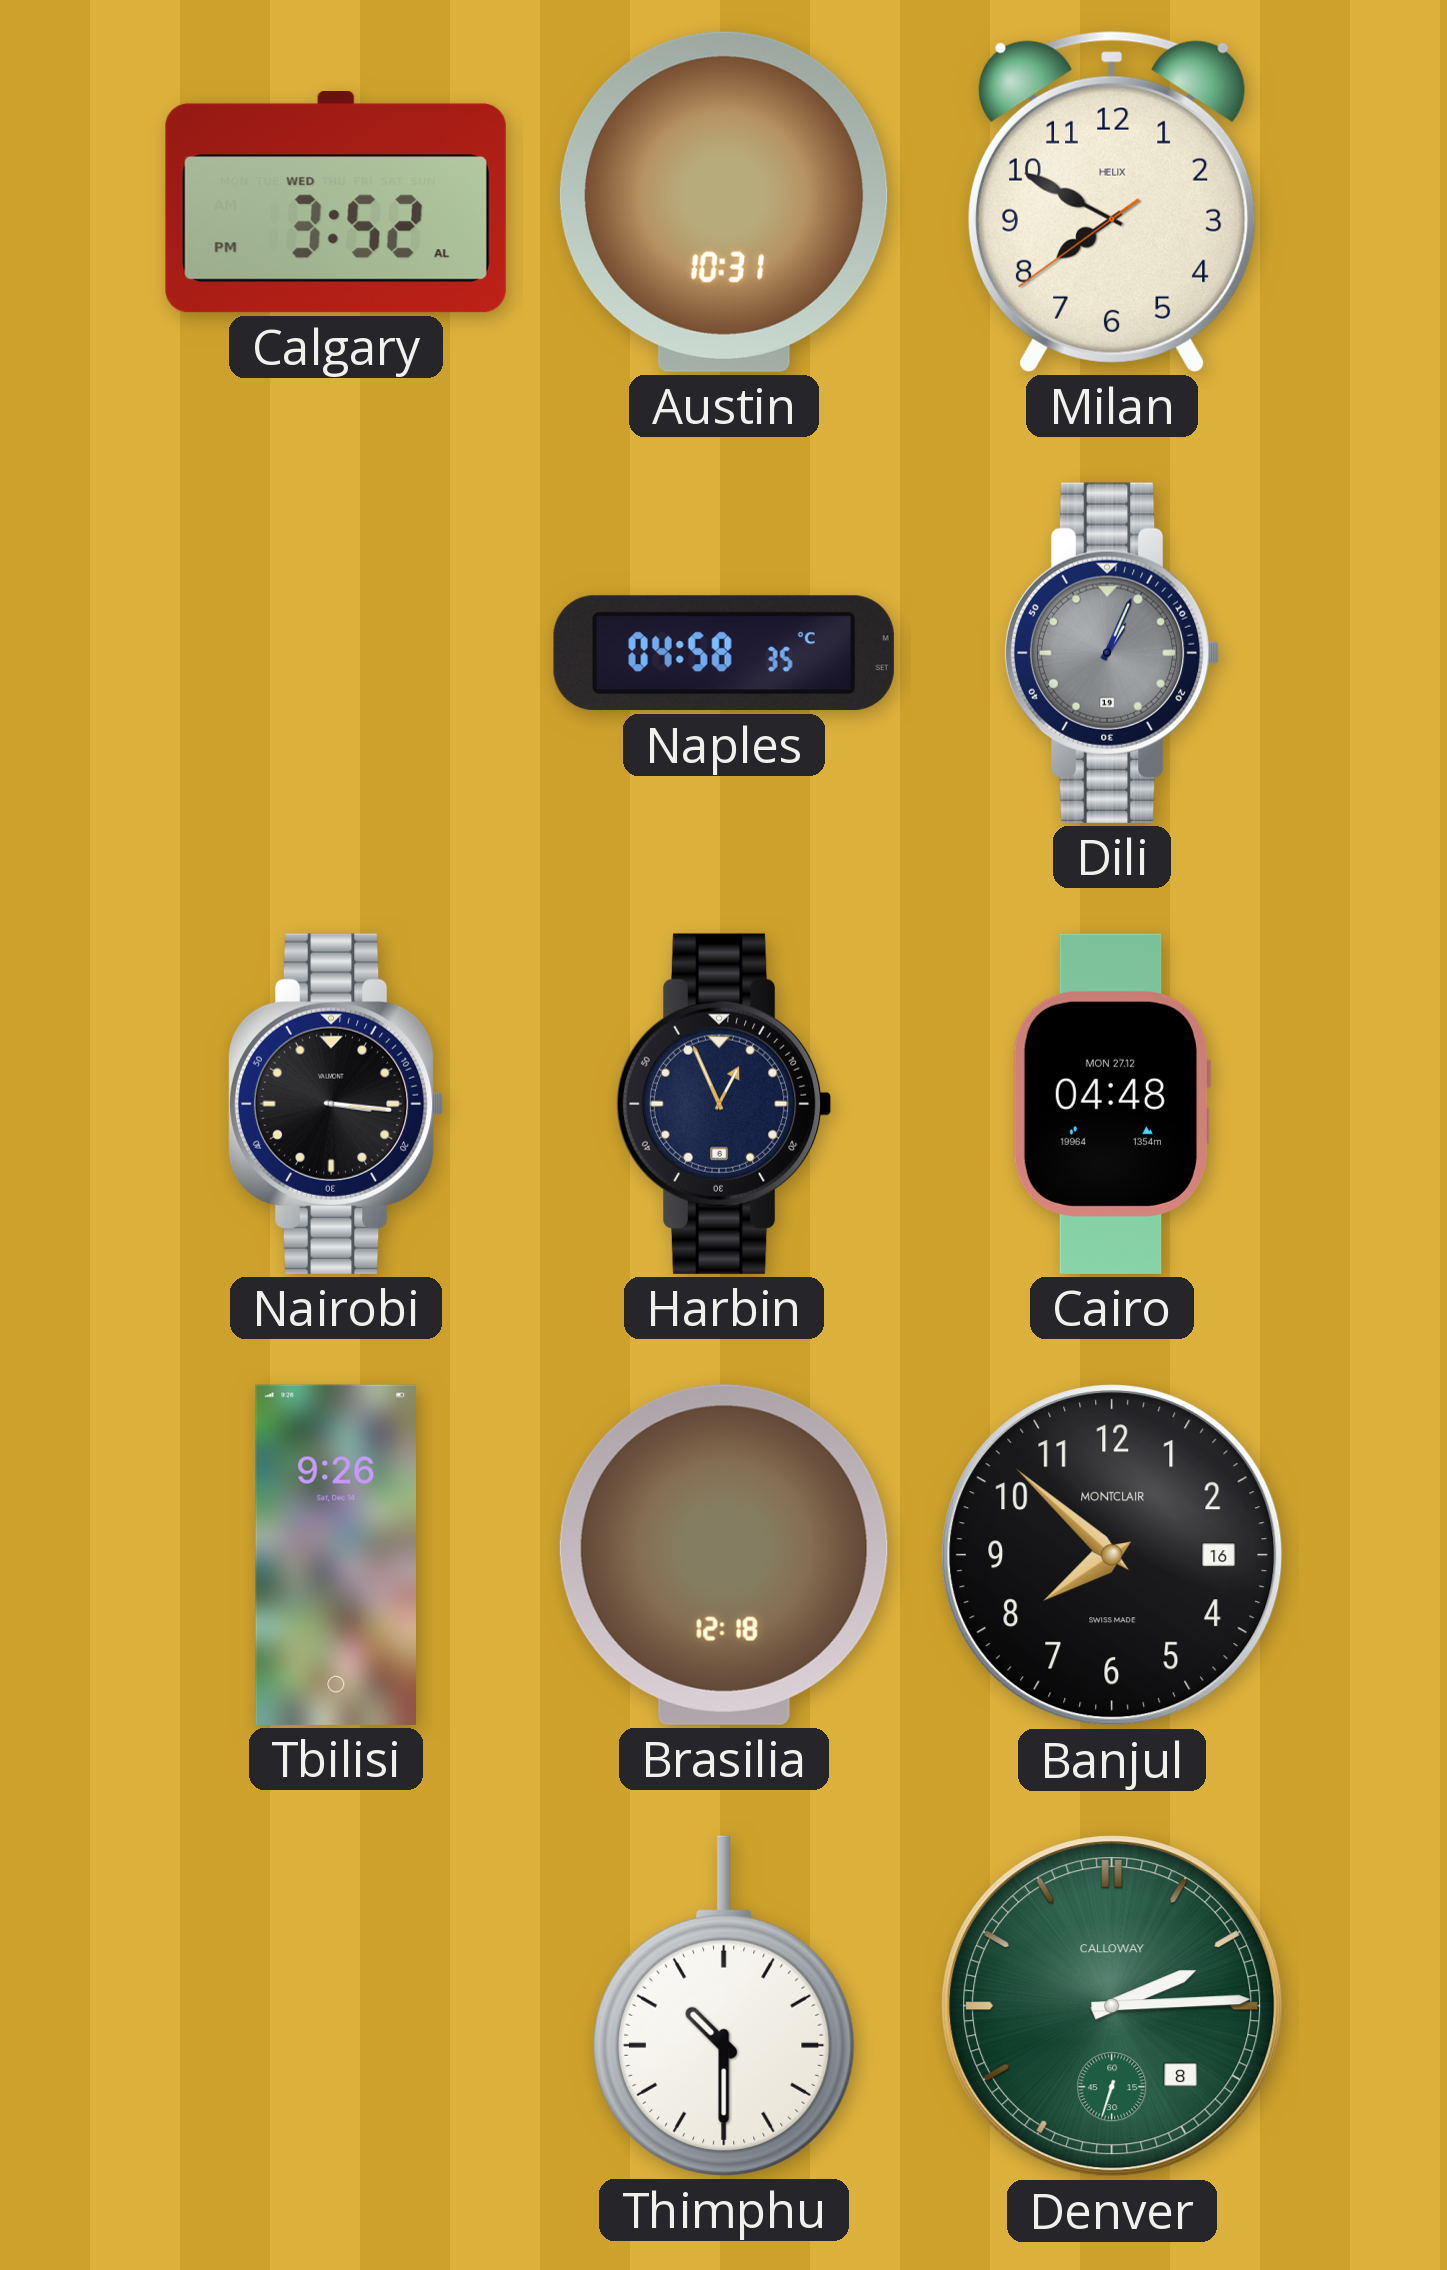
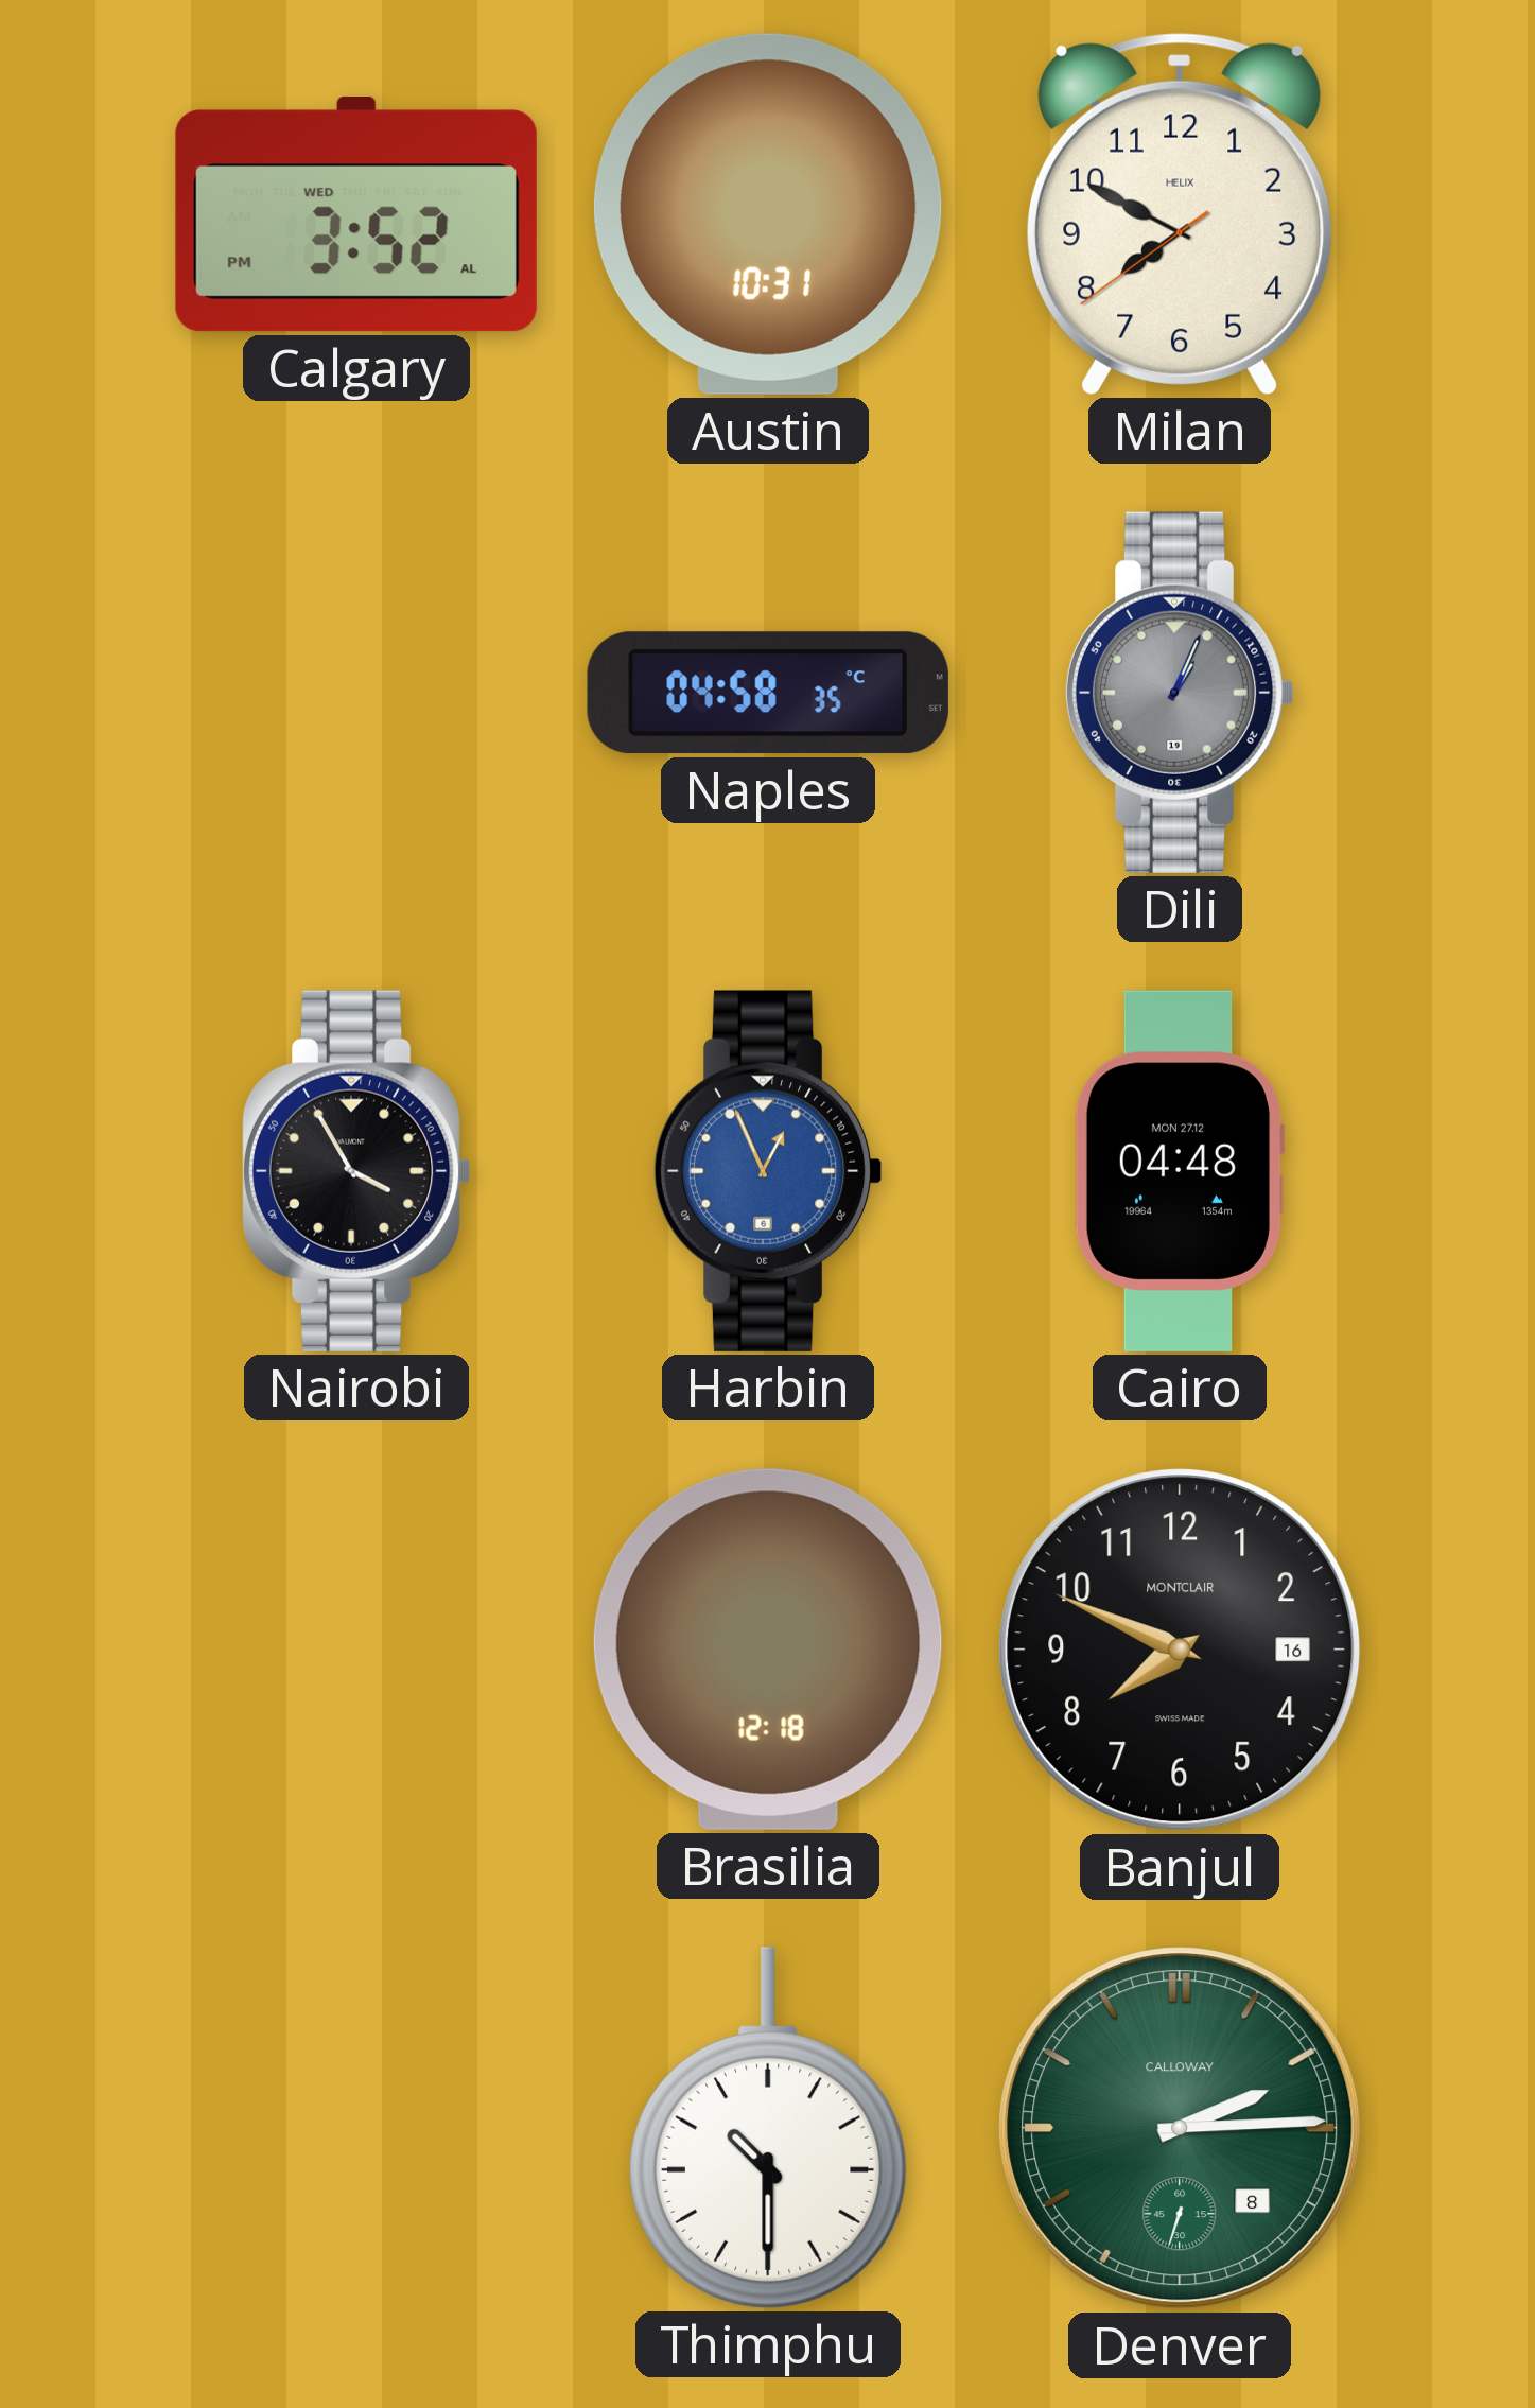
Nairobi: 3:16 -> 3:55 (356, 1171)
Harbin dial: navy -> blue (768, 1171)
Tbilisi: 9:26 -> none (335, 1555)
Banjul: 7:52 -> 7:49 (1180, 1650)
